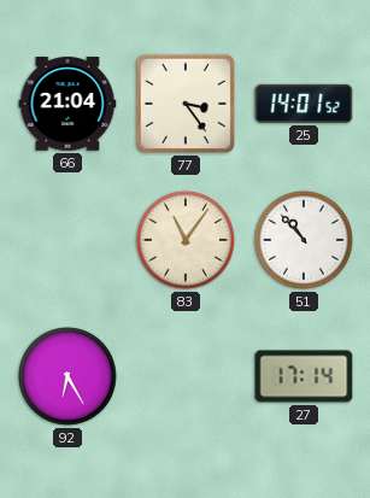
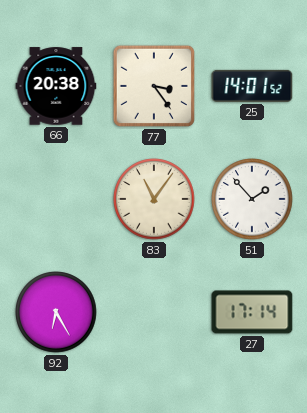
66: 21:04 -> 20:38 (56, 86)
51: 10:53 -> 1:53 (252, 199)
